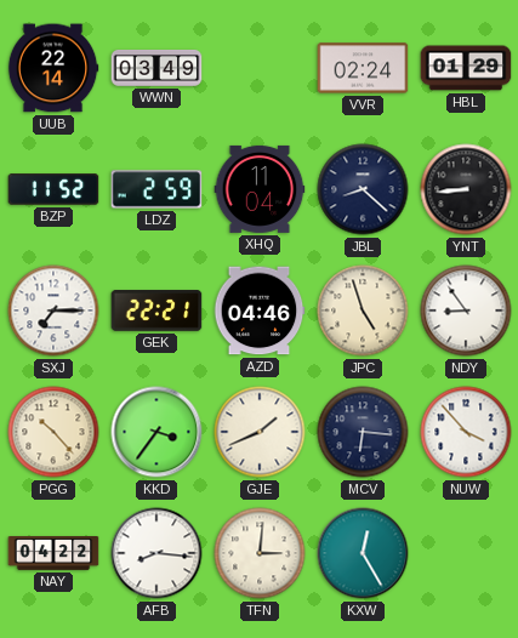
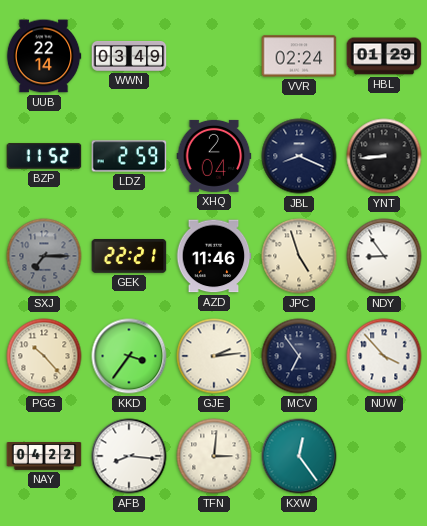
XHQ: 11:04 -> 2:04 (214, 156)
JBL: 8:22 -> 8:19 (299, 156)
SXJ dial: white -> grey (44, 256)
AZD: 04:46 -> 11:46 (214, 256)
GJE: 1:41 -> 2:14 (214, 356)
MCV: 6:16 -> 6:54 (299, 356)
KXW: 12:25 -> 12:24 (299, 456)
